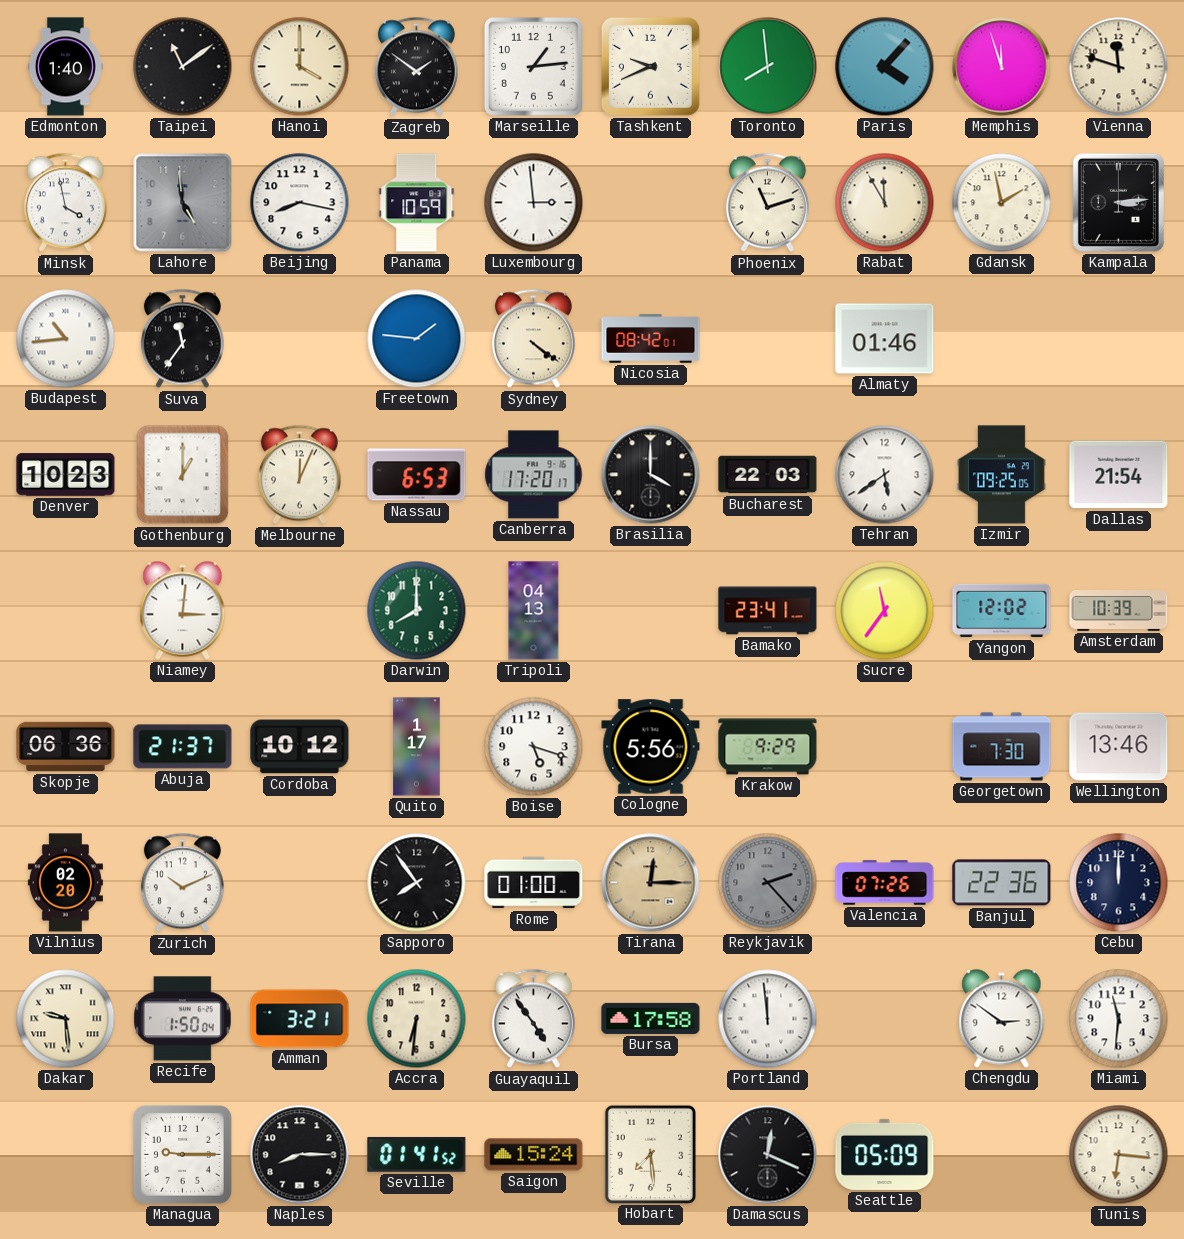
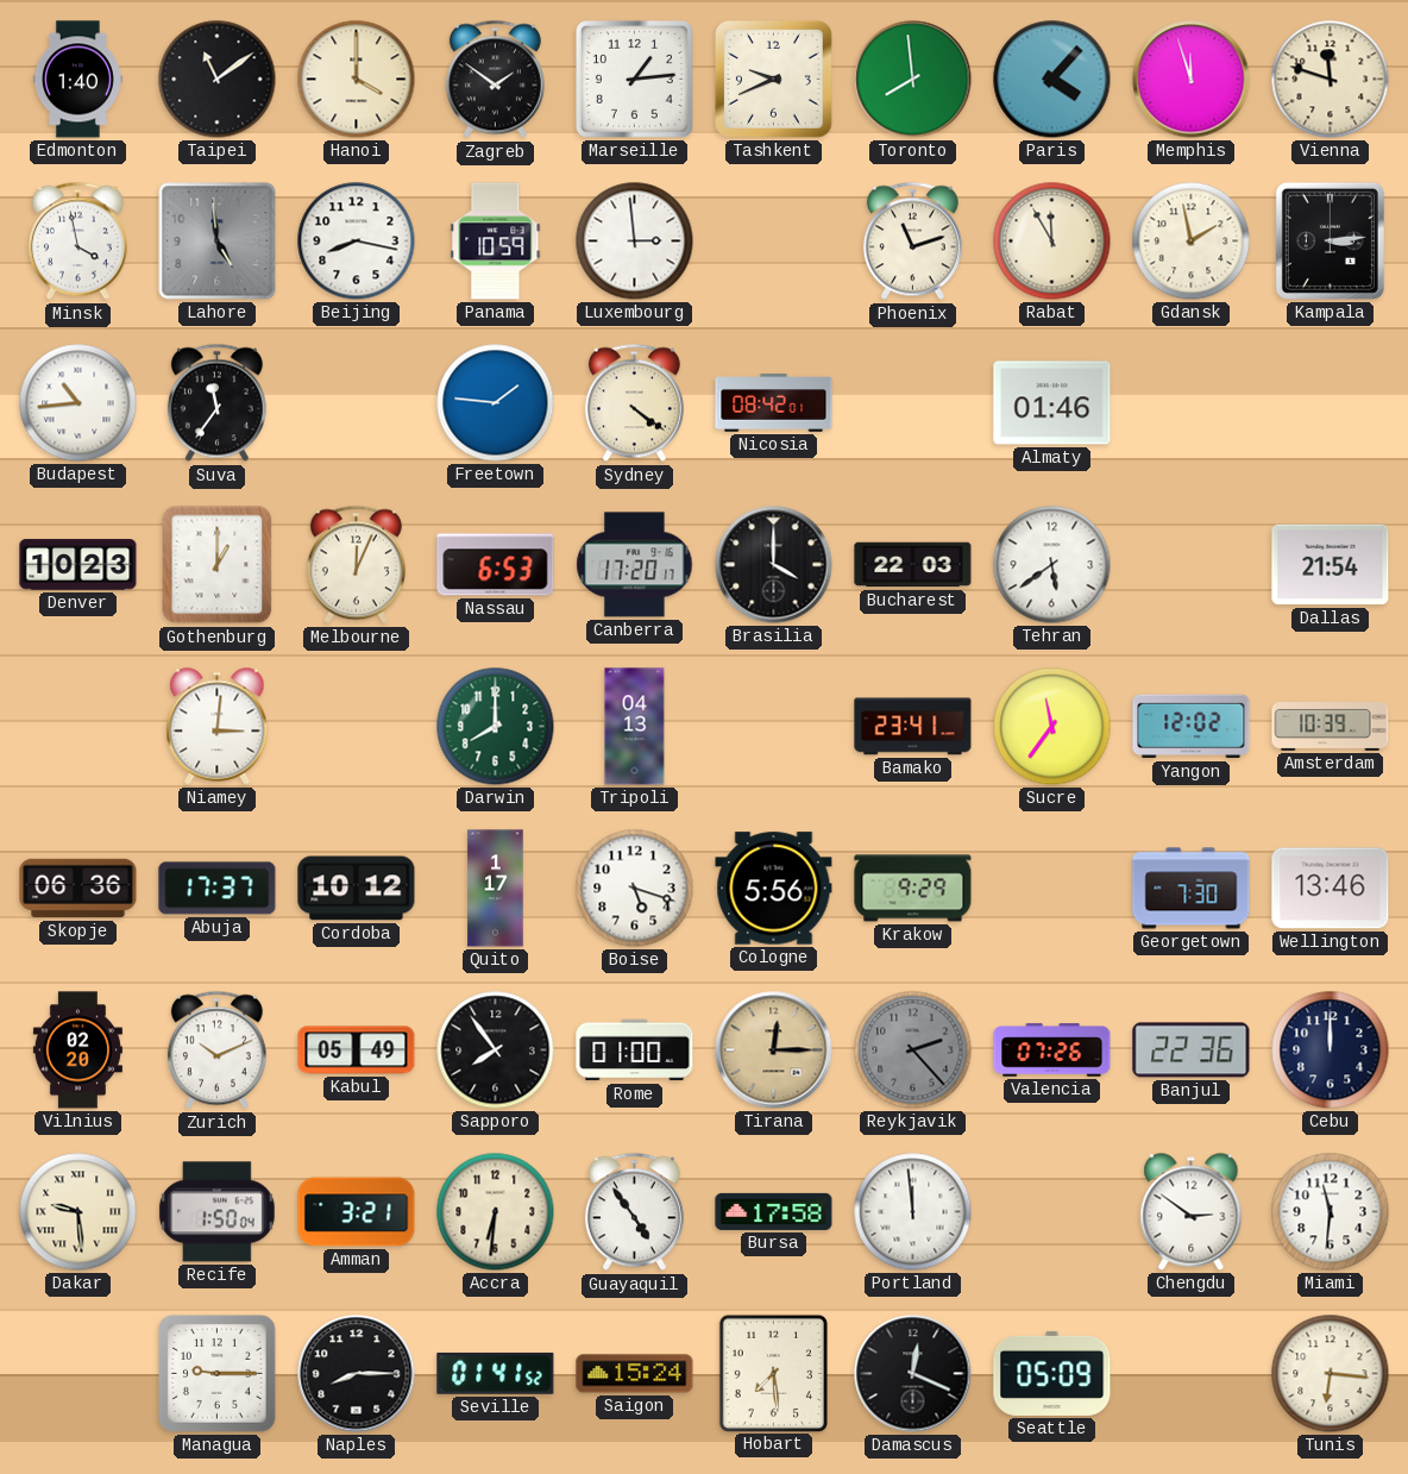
Izmir: 09:25 -> none (1002, 475)
Abuja: 21:37 -> 17:37 (218, 889)
Kabul: none -> 05:49 (357, 1050)
